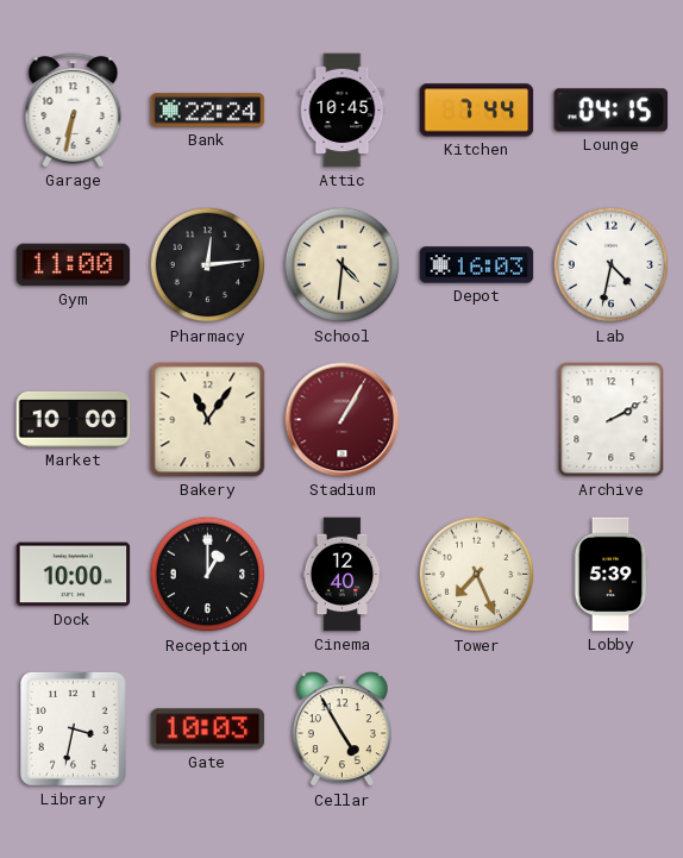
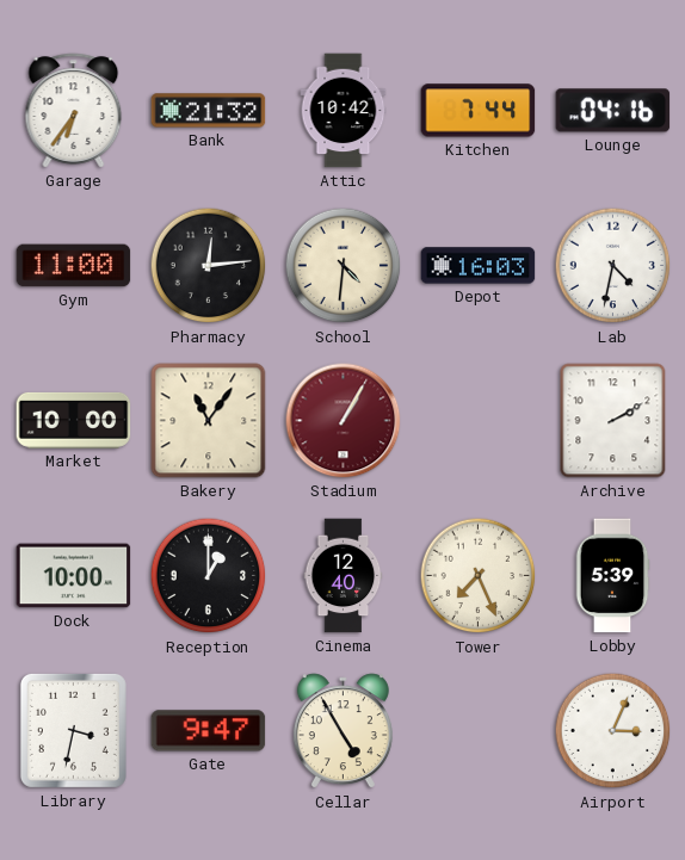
Garage: 6:32 -> 6:36 (74, 111)
Bank: 22:24 -> 21:32 (209, 111)
Attic: 10:45 -> 10:42 (344, 111)
Lounge: 04:15 -> 04:16 (613, 111)
Gate: 10:03 -> 9:47 (209, 731)
Airport: none -> 3:04 (613, 731)
